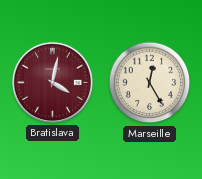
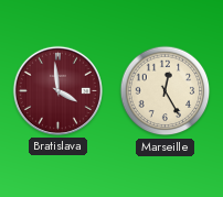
Bratislava: 4:02 -> 3:59 (57, 90)
